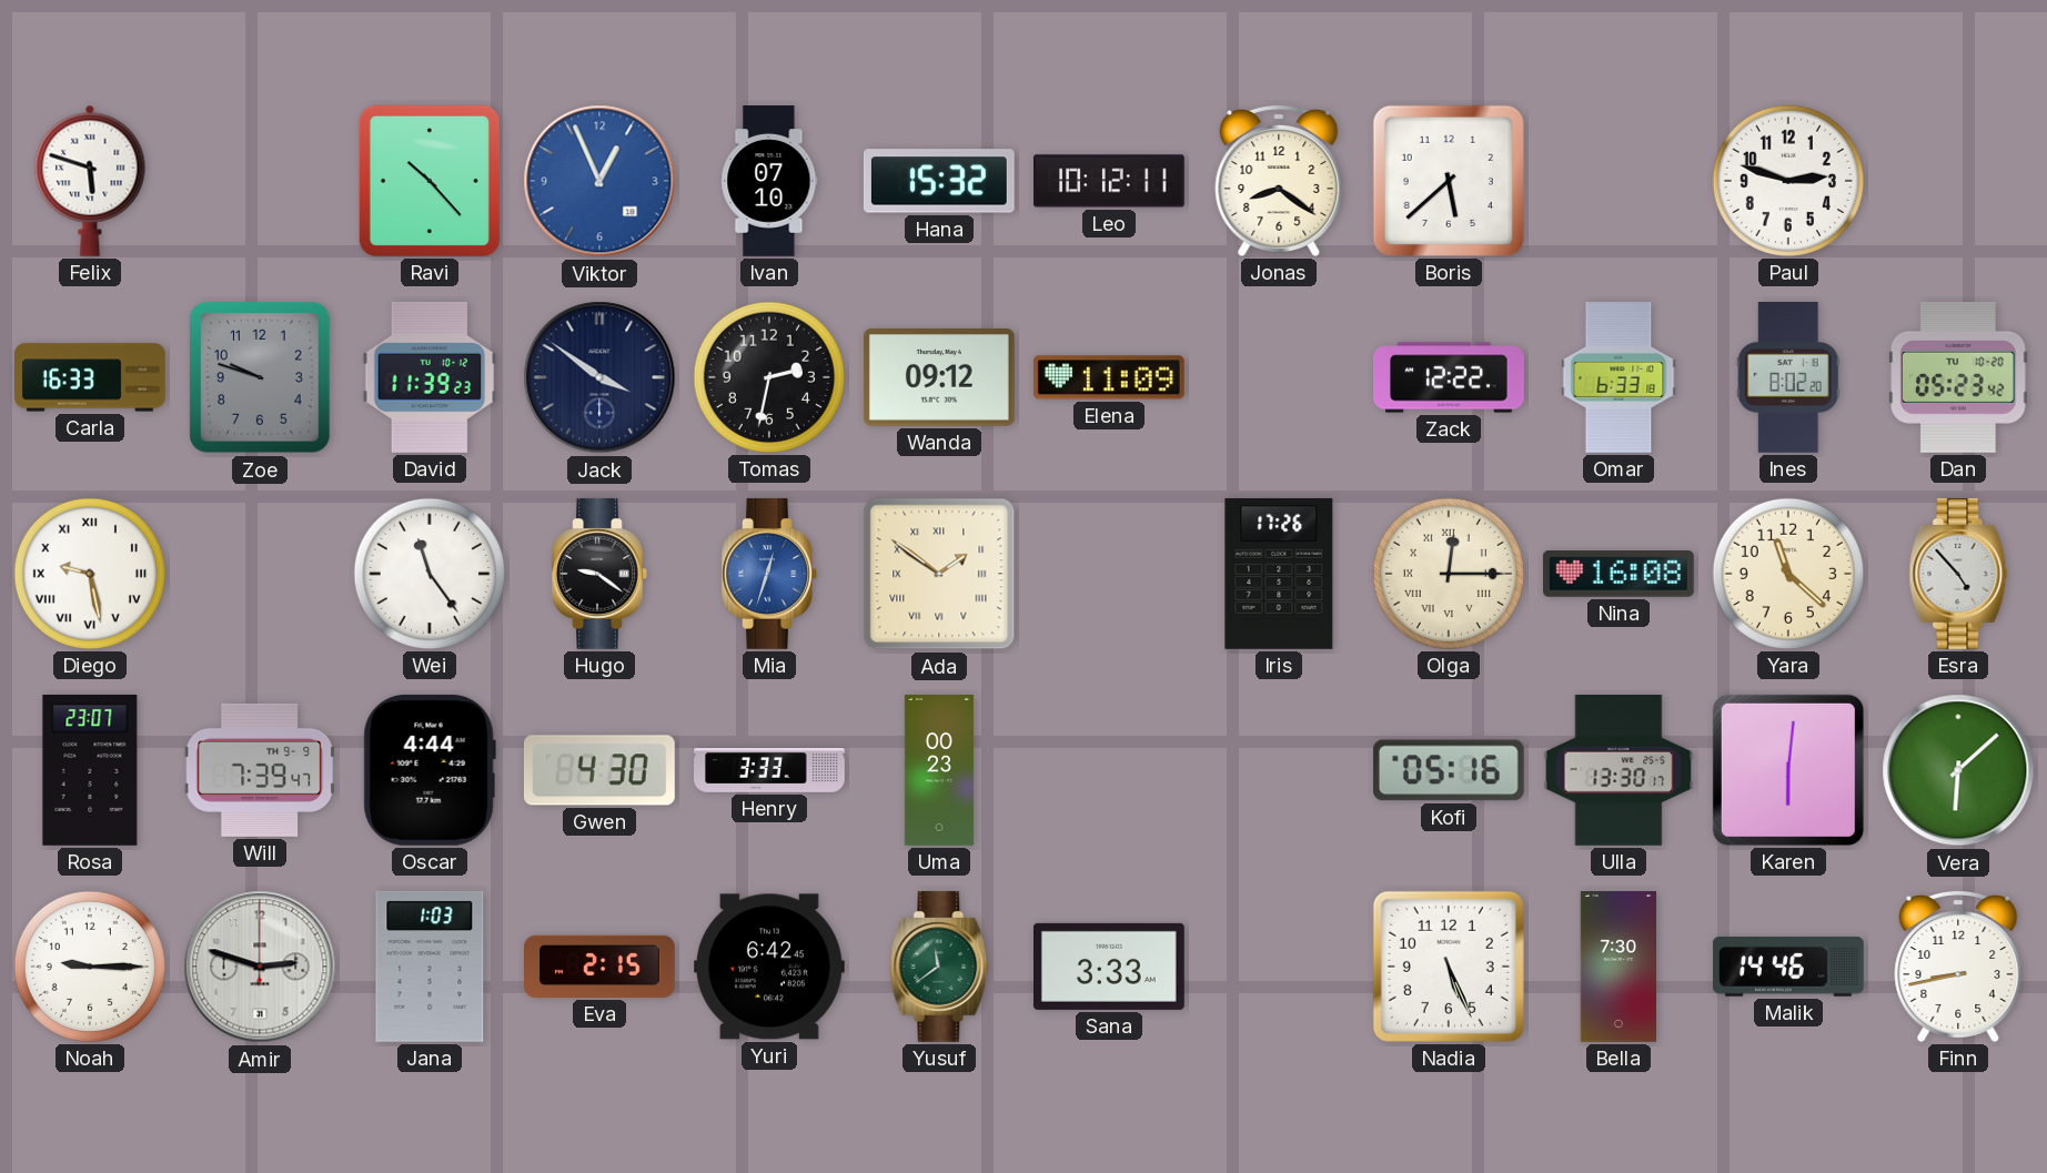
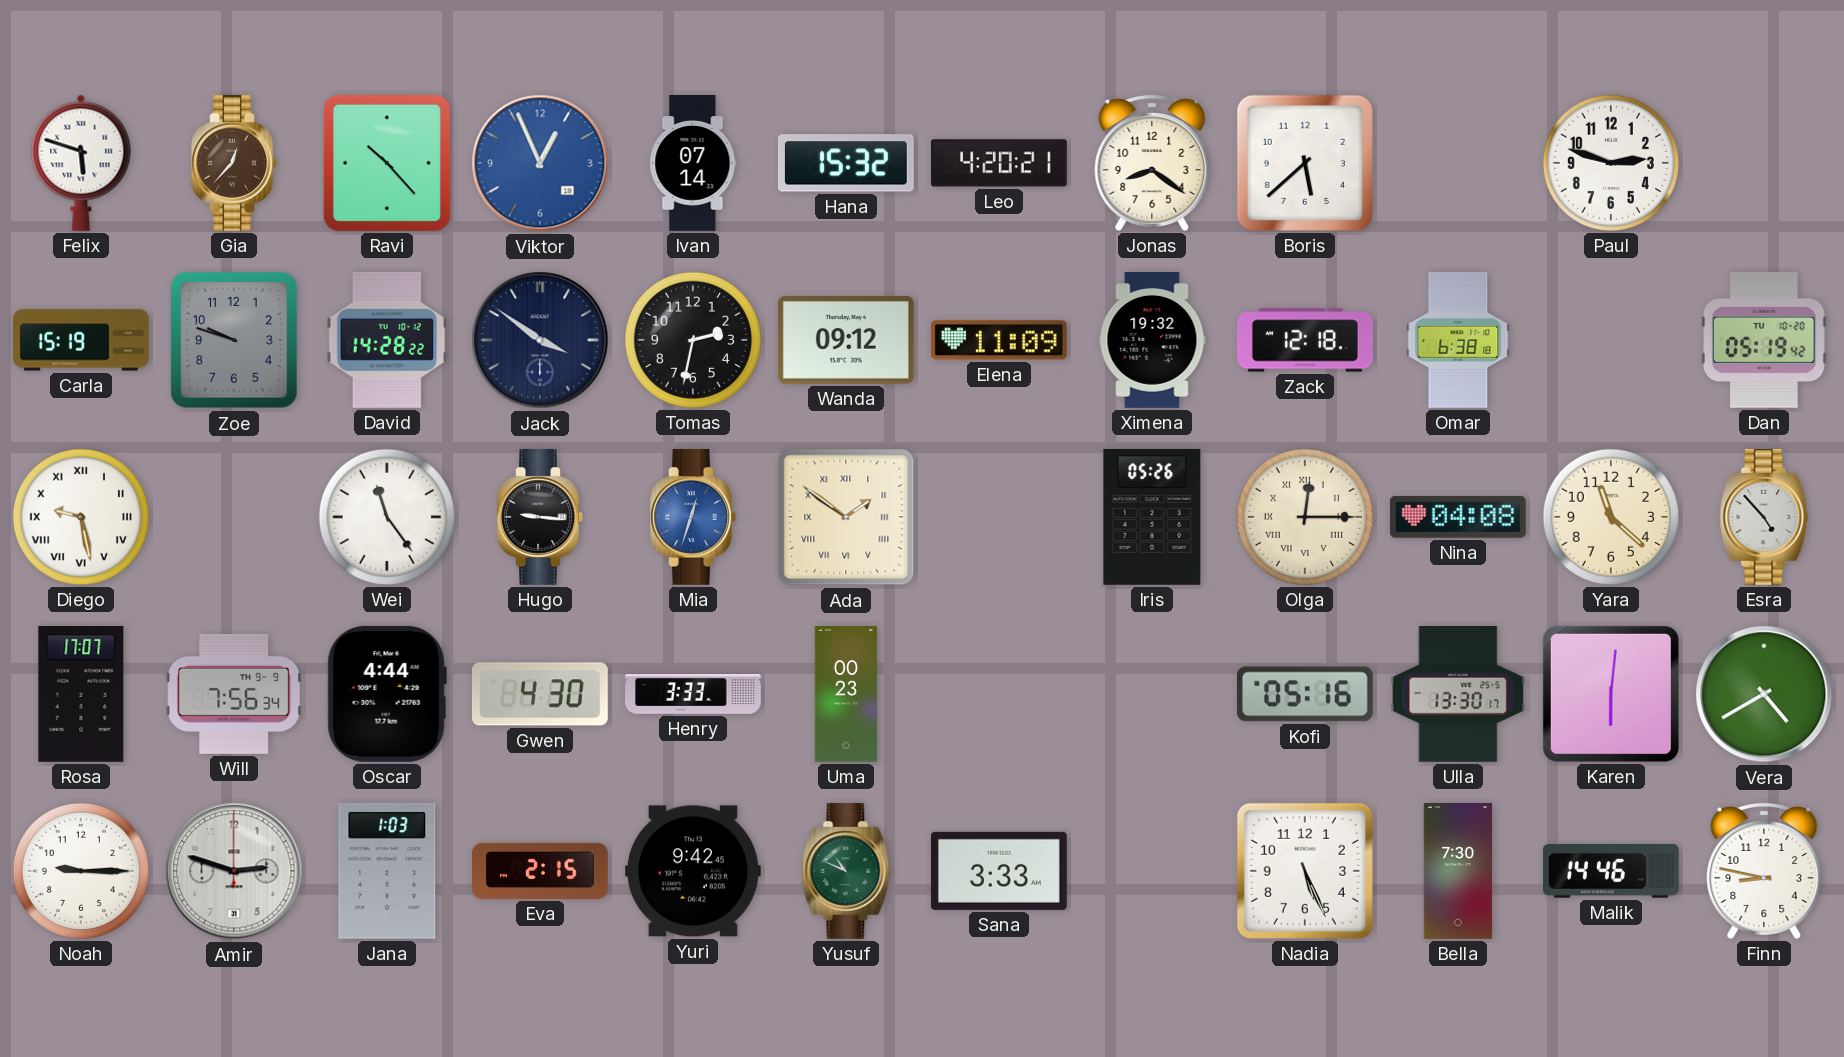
Gia: none -> 12:37 (234, 163)
Ivan: 07:10 -> 07:14 (693, 164)
Leo: 10:12 -> 4:20 (1000, 163)
Carla: 16:33 -> 15:19 (82, 340)
David: 11:39 -> 14:28 (387, 340)
Ximena: none -> 19:32 (1152, 341)
Zack: 12:22 -> 12:18 (1305, 340)
Omar: 6:33 -> 6:38 (1458, 341)
Ines: 8:02 -> none (1788, 378)
Dan: 05:23 -> 05:19 (1765, 340)
Hugo: 9:21 -> 9:16 (540, 517)
Iris: 17:26 -> 05:26 (1152, 517)
Nina: 16:08 -> 04:08 (1458, 518)
Rosa: 23:07 -> 17:07 (81, 694)
Will: 7:39 -> 7:56 (234, 694)
Vera: 6:08 -> 4:40 (1764, 694)
Yuri: 6:42 -> 9:42 (693, 871)
Yusuf: 11:39 -> 10:49 (846, 871)
Finn: 8:43 -> 8:47 (1764, 870)
